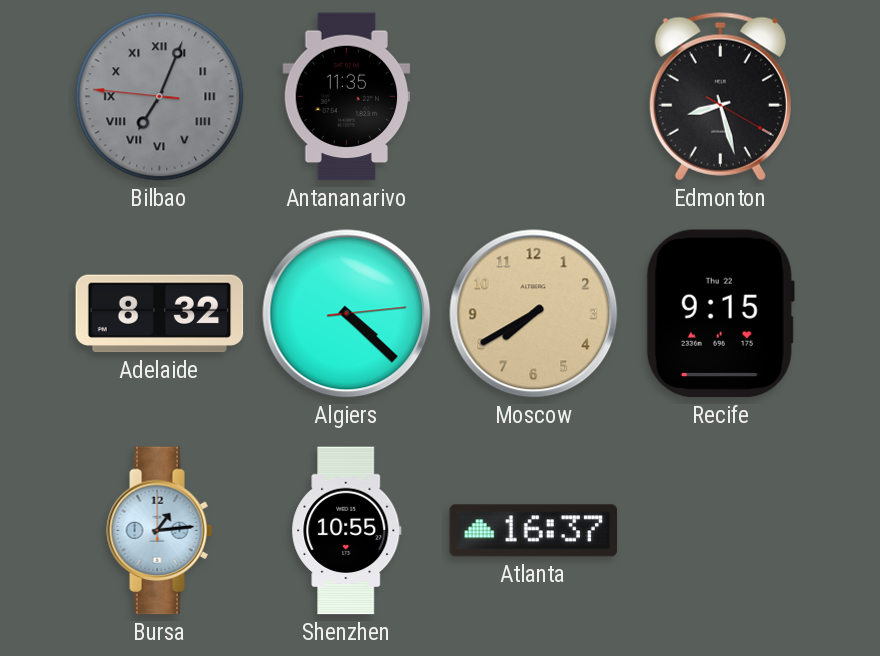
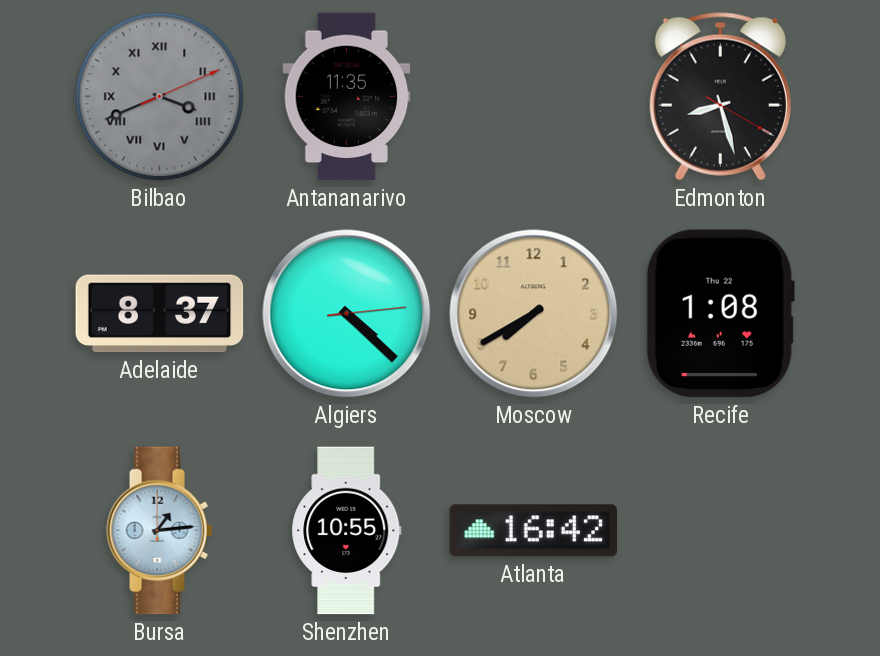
Bilbao: 7:03 -> 3:41 (160, 97)
Adelaide: 8:32 -> 8:37 (160, 314)
Recife: 9:15 -> 1:08 (720, 314)
Atlanta: 16:37 -> 16:42 (534, 531)
